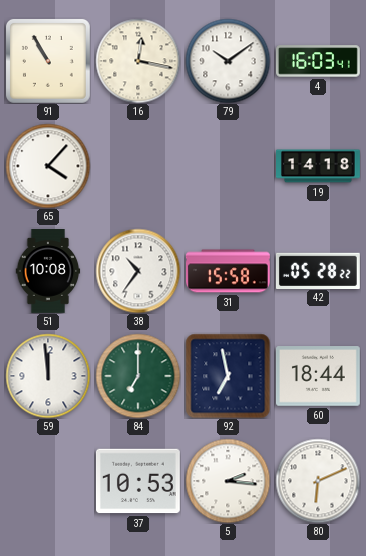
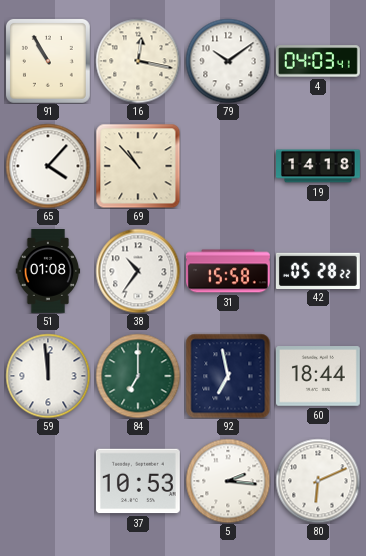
4: 16:03 -> 04:03 (319, 61)
69: none -> 10:53 (138, 166)
51: 10:08 -> 01:08 (48, 272)
